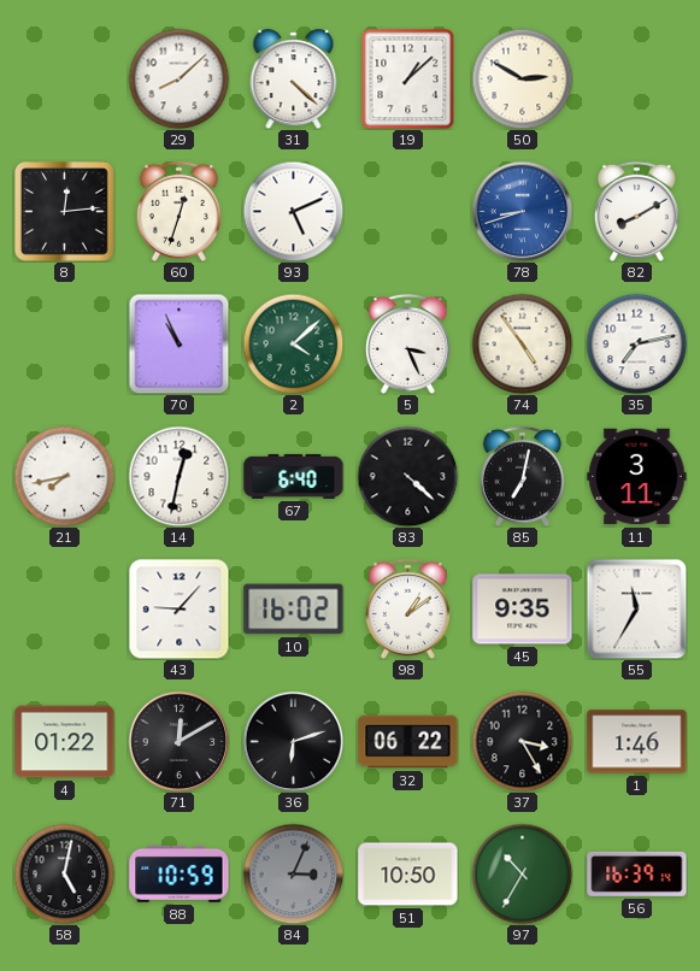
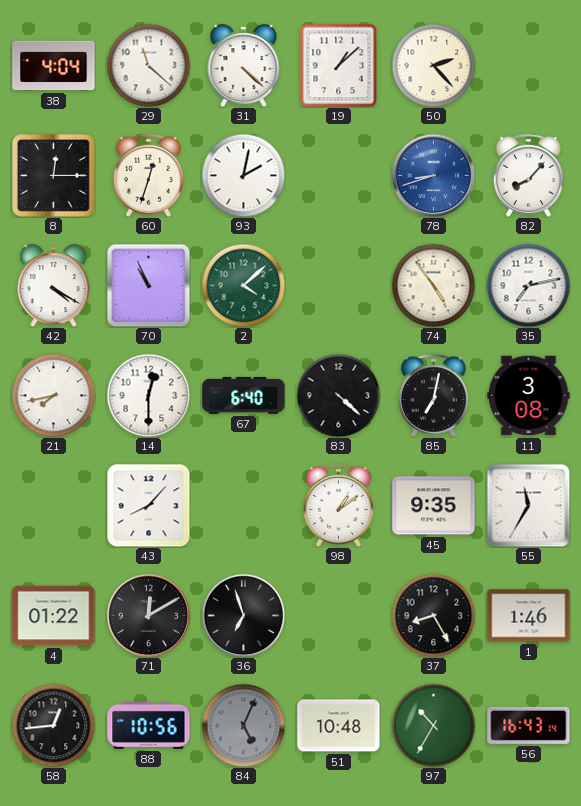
38: none -> 4:04 (54, 66)
29: 8:08 -> 11:22 (148, 65)
50: 2:50 -> 2:23 (433, 65)
8: 12:14 -> 12:15 (54, 176)
93: 5:11 -> 2:02 (243, 175)
82: 8:10 -> 8:07 (528, 175)
42: none -> 4:20 (54, 286)
5: 3:26 -> none (407, 343)
14: 12:32 -> 12:30 (148, 395)
11: 3:11 -> 3:08 (529, 396)
43: 9:07 -> 8:07 (148, 505)
10: 16:02 -> none (294, 610)
36: 6:12 -> 6:57 (243, 615)
32: 06:22 -> none (408, 742)
37: 3:25 -> 8:25 (433, 615)
58: 5:02 -> 12:44 (53, 725)
88: 10:59 -> 10:56 (149, 725)
84: 3:04 -> 5:04 (243, 725)
51: 10:50 -> 10:48 (339, 726)
56: 16:39 -> 16:43 (529, 725)
